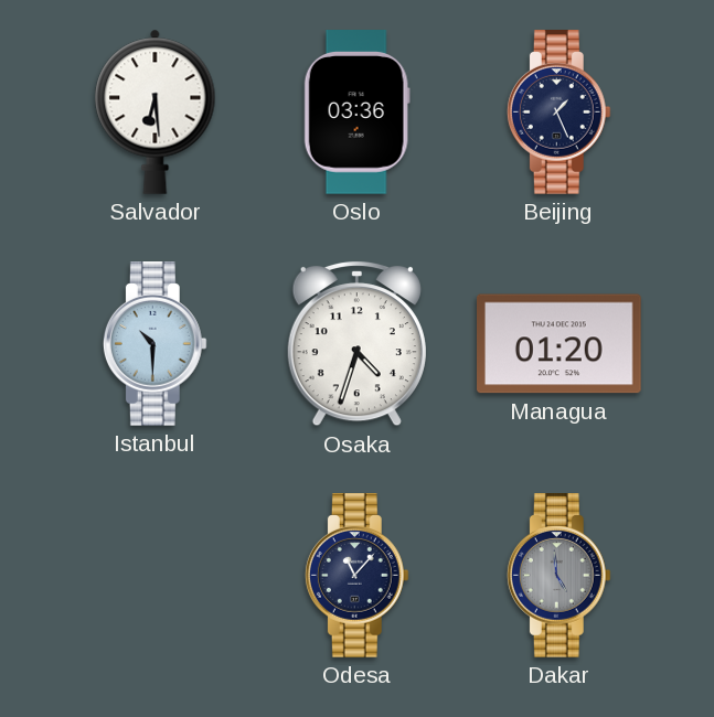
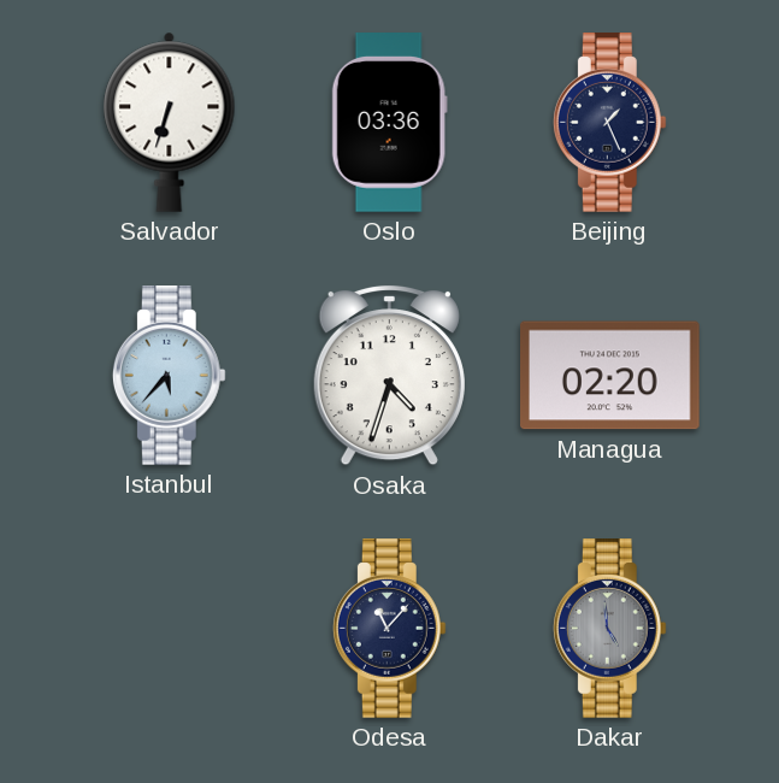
Salvador: 6:29 -> 6:33 (170, 122)
Istanbul: 10:30 -> 5:37 (169, 376)
Managua: 01:20 -> 02:20 (610, 376)
